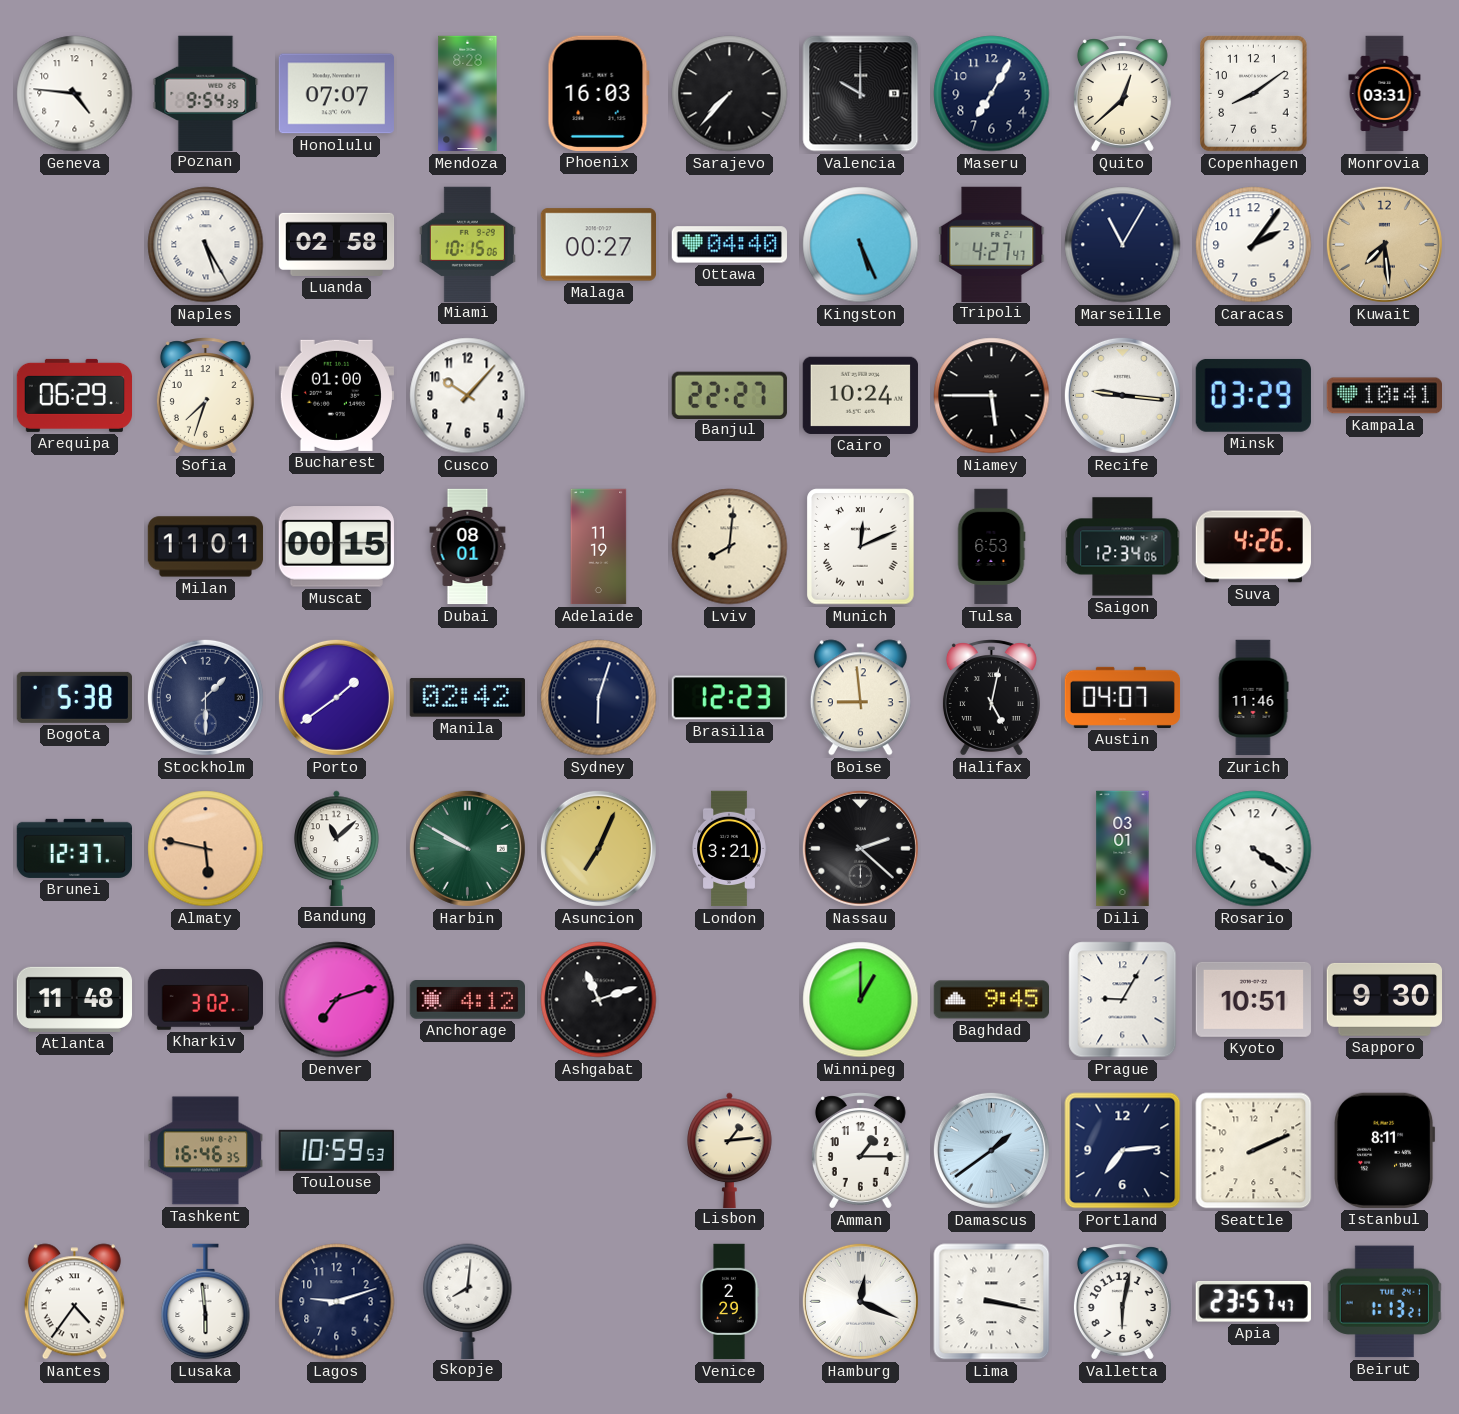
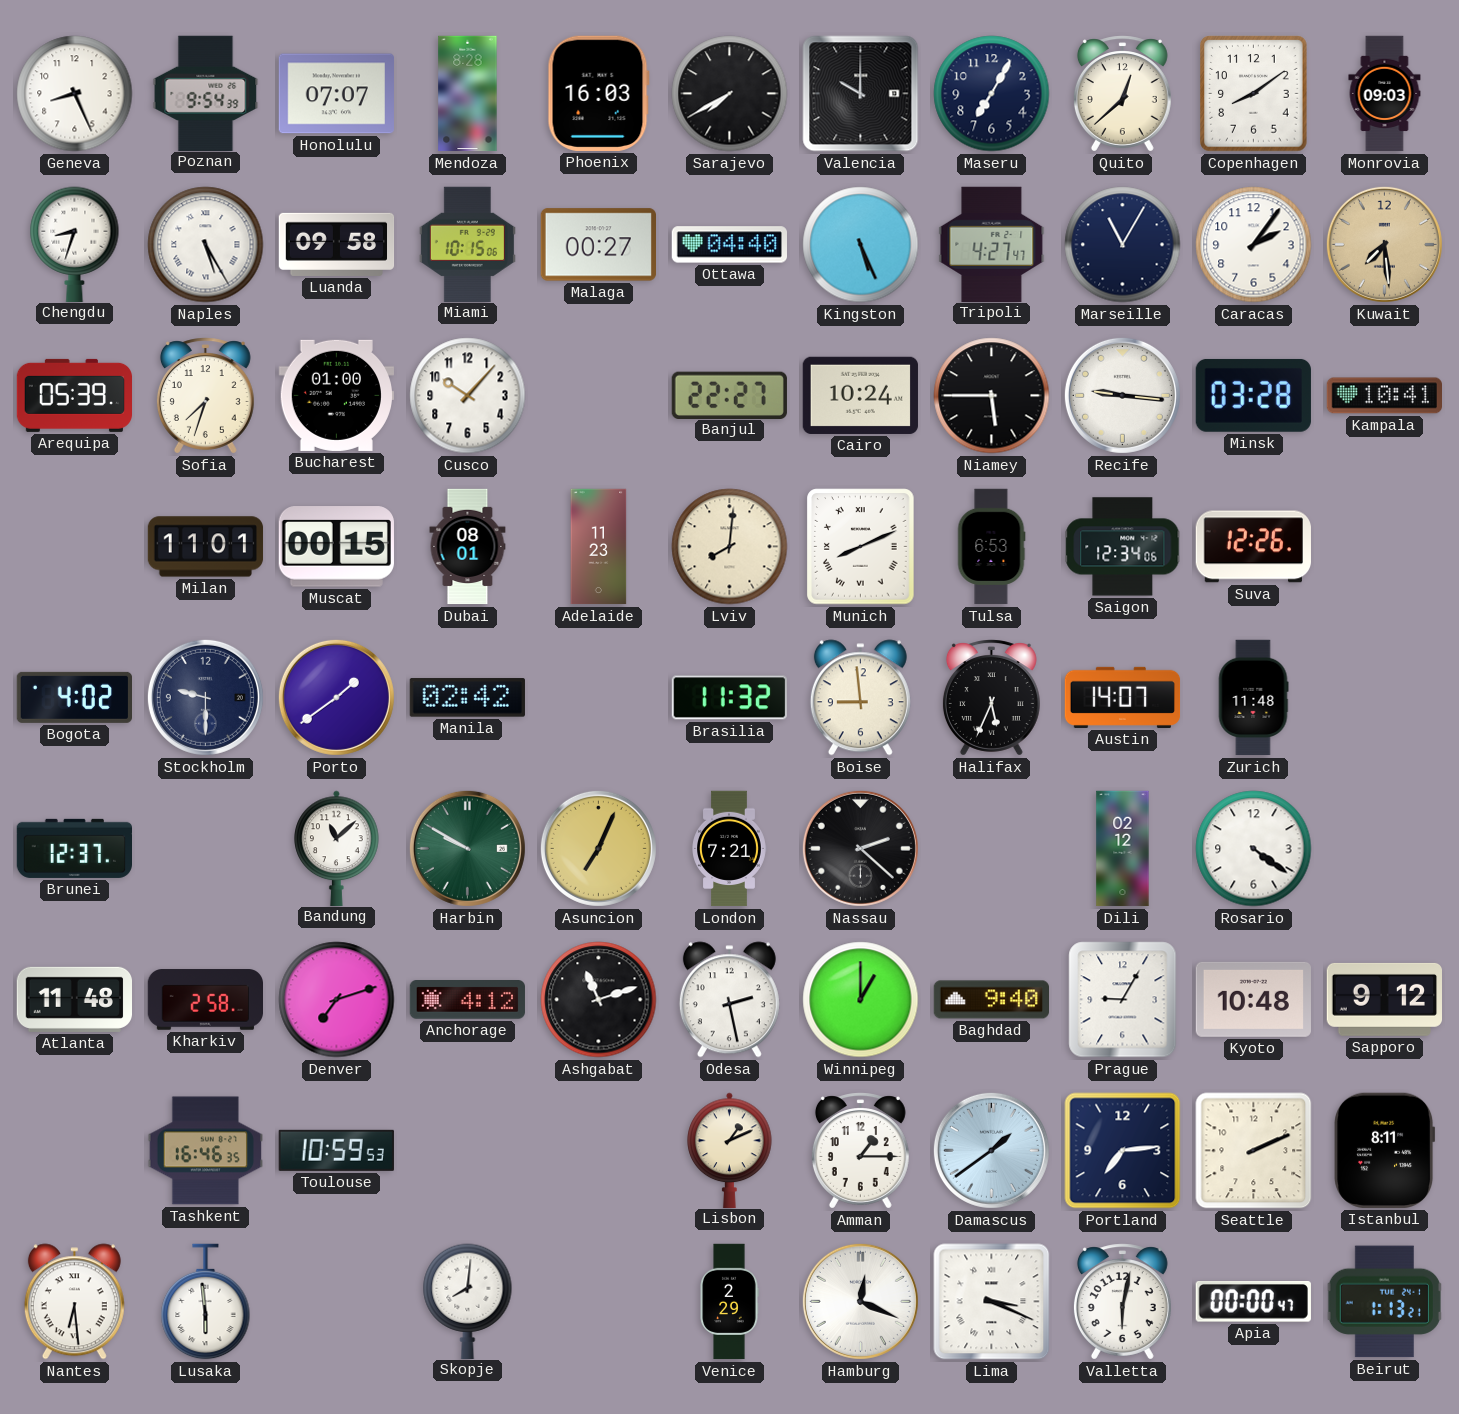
Geneva: 4:46 -> 8:26 (75, 94)
Sarajevo: 7:37 -> 7:40 (730, 94)
Monrovia: 03:31 -> 09:03 (1385, 94)
Chengdu: none -> 8:33 (75, 244)
Luanda: 02:58 -> 09:58 (337, 244)
Arequipa: 06:29 -> 05:39 (75, 395)
Minsk: 03:29 -> 03:28 (1253, 395)
Adelaide: 11:19 -> 11:23 (599, 547)
Munich: 12:11 -> 8:11 (861, 547)
Suva: 4:26 -> 12:26 (1253, 547)
Bogota: 5:38 -> 4:02 (74, 697)
Stockholm: 1:30 -> 9:30 (205, 697)
Sydney: 6:03 -> none (599, 698)
Brasilia: 12:23 -> 11:32 (729, 698)
Halifax: 5:02 -> 5:34 (991, 698)
Austin: 04:07 -> 14:07 (1123, 697)
Zurich: 11:46 -> 11:48 (1253, 698)
Almaty: 5:47 -> none (206, 849)
London: 3:21 -> 7:21 (729, 849)
Dili: 03:01 -> 02:12 (1123, 849)
Kharkiv: 3:02 -> 2:58 (205, 1000)
Odesa: none -> 2:28 (729, 1000)
Baghdad: 9:45 -> 9:40 (991, 1000)
Kyoto: 10:51 -> 10:48 (1253, 999)
Sapporo: 9:30 -> 9:12 (1384, 999)
Lisbon: 1:14 -> 1:11 (730, 1150)
Nantes: 4:36 -> 6:29 (74, 1302)
Lagos: 9:12 -> none (337, 1302)
Lima: 3:17 -> 3:19 (992, 1302)
Apia: 23:57 -> 00:00 (1253, 1302)
